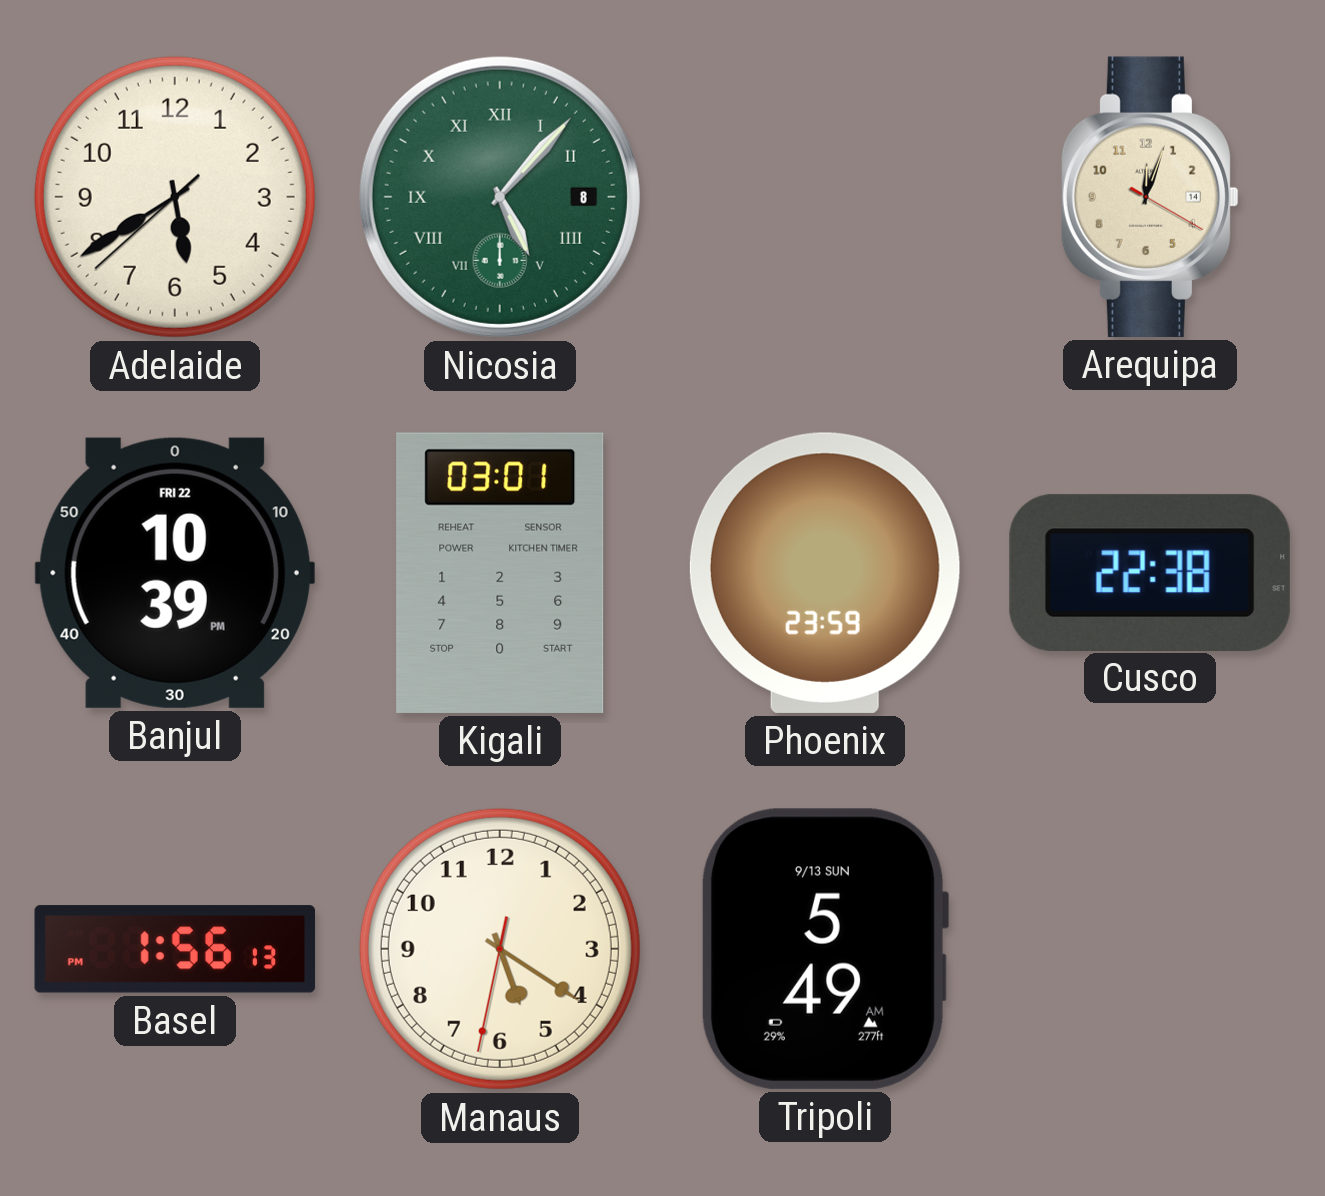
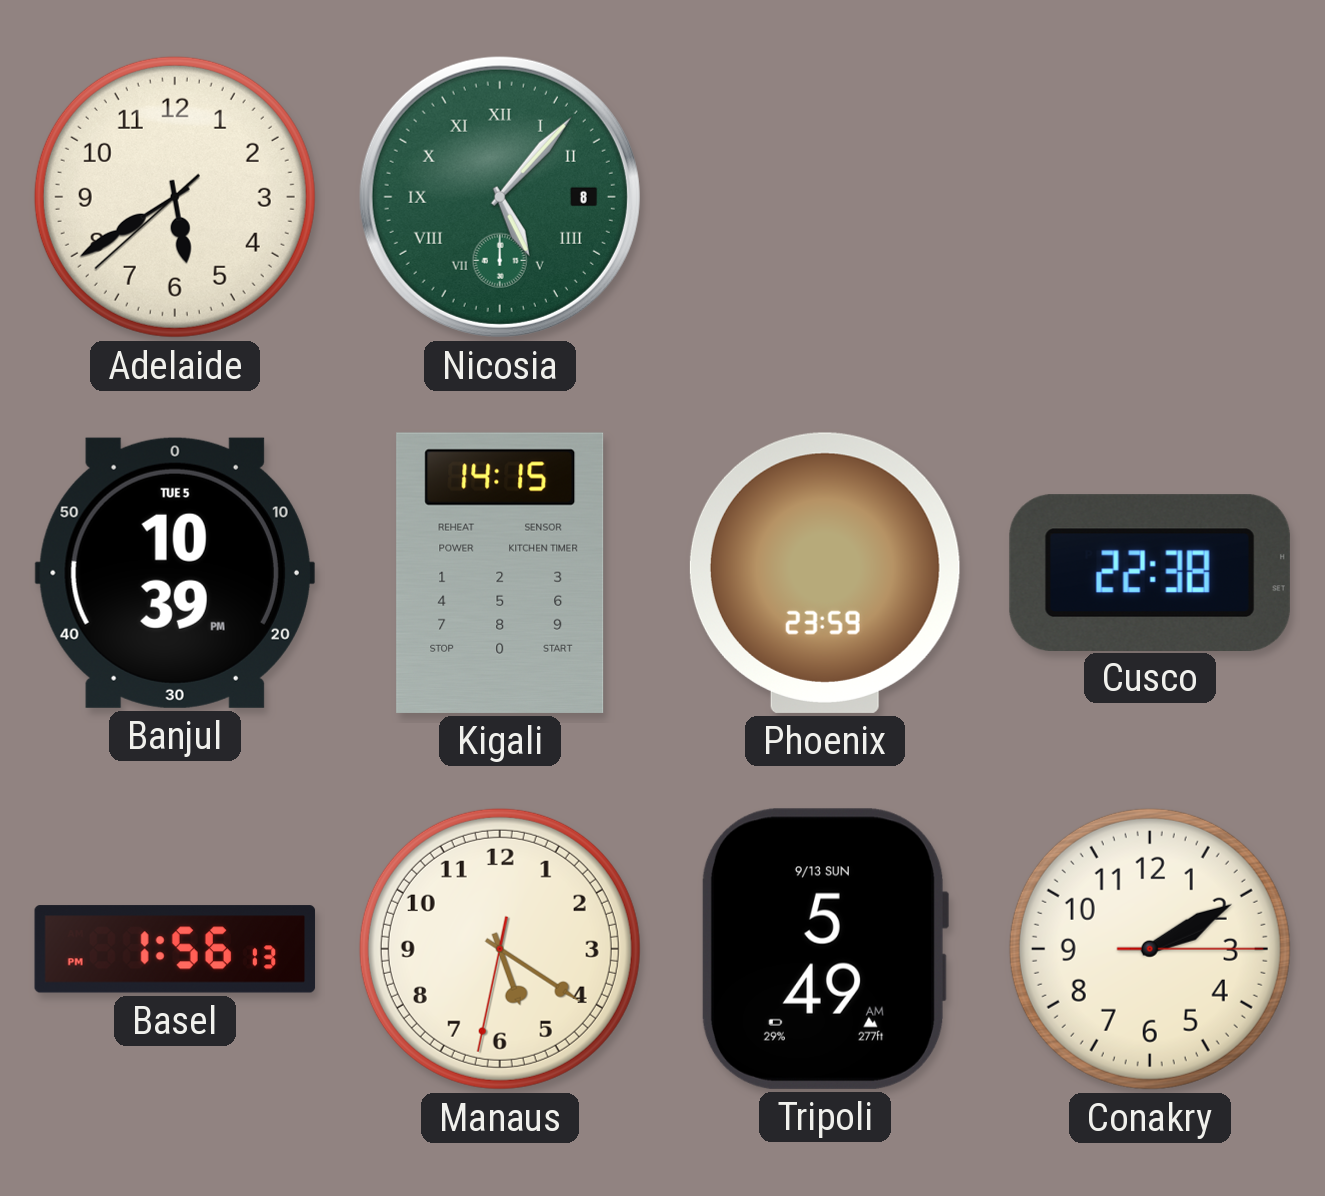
Arequipa: 12:03 -> none (1150, 197)
Banjul date: FRI 22 -> TUE 5 (175, 573)
Kigali: 03:01 -> 14:15 (500, 573)
Conakry: none -> 2:10 (1150, 949)
